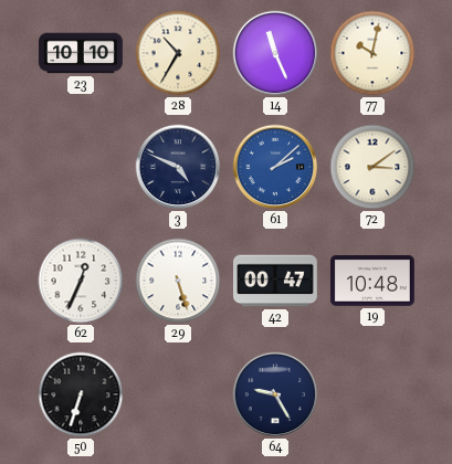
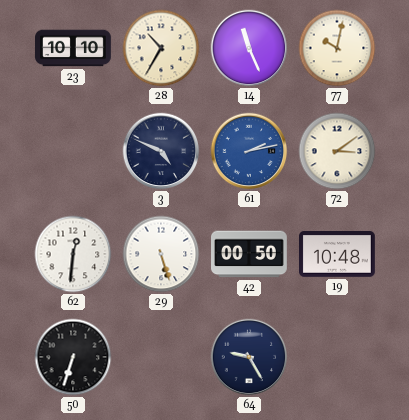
61: 2:08 -> 2:13 (249, 151)
62: 12:34 -> 12:31 (73, 254)
42: 00:47 -> 00:50 (250, 254)
